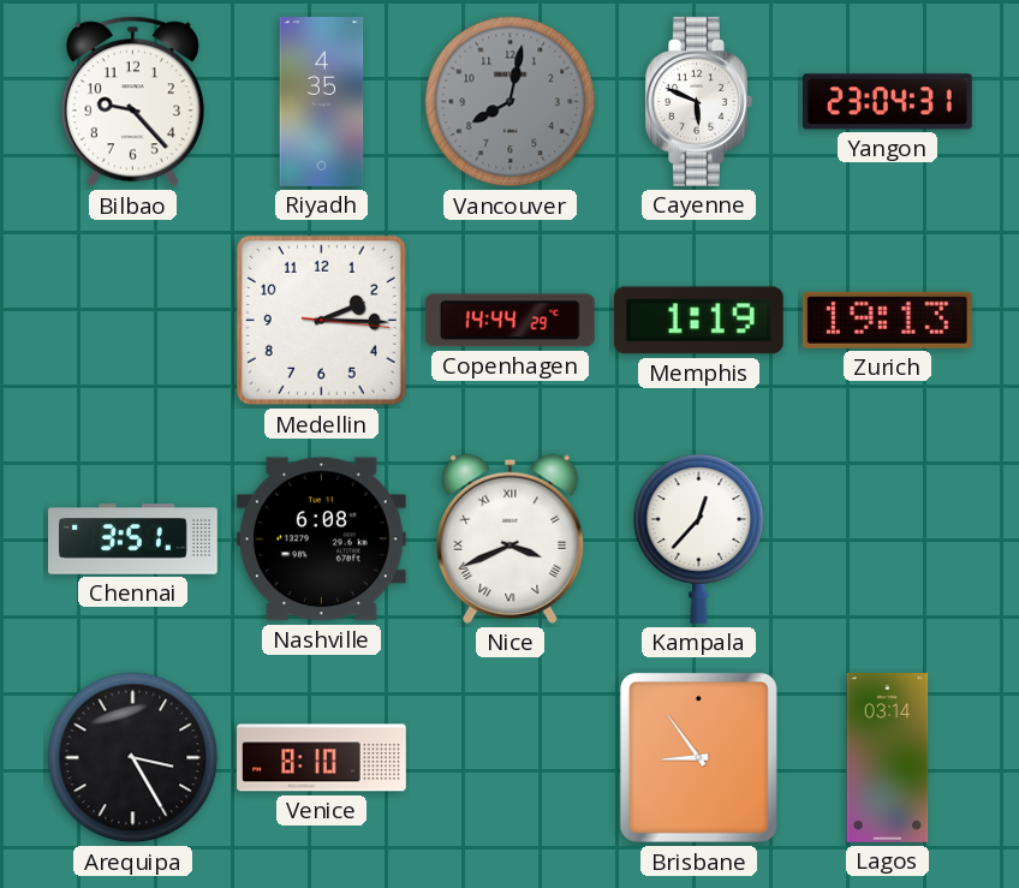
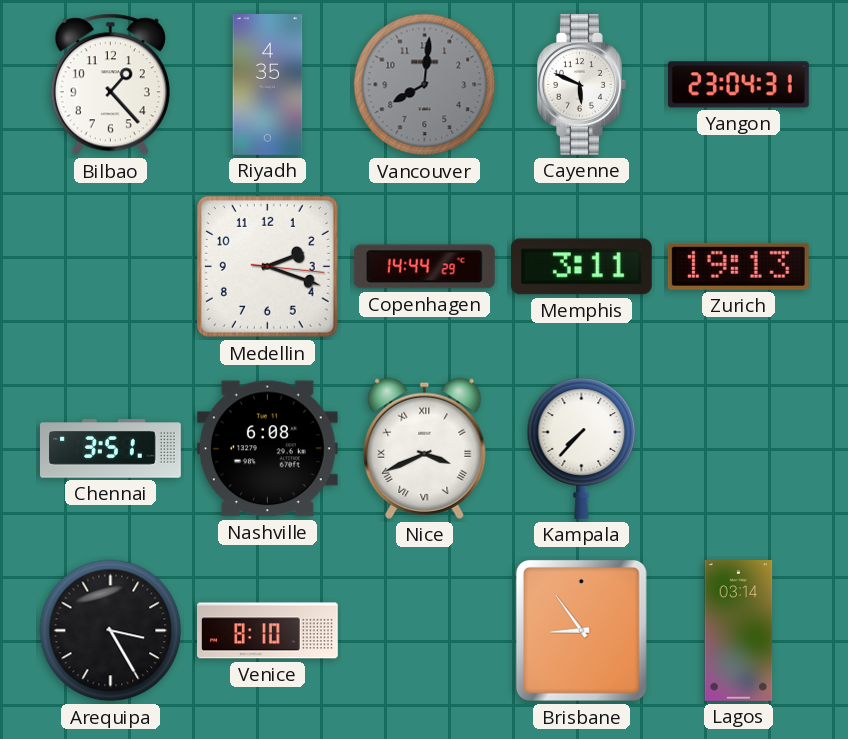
Bilbao: 9:23 -> 1:23 (110, 85)
Vancouver: 8:02 -> 8:01 (425, 85)
Medellin: 2:15 -> 2:18 (267, 266)
Memphis: 1:19 -> 3:11 (581, 267)
Kampala: 12:37 -> 7:37 (582, 448)
